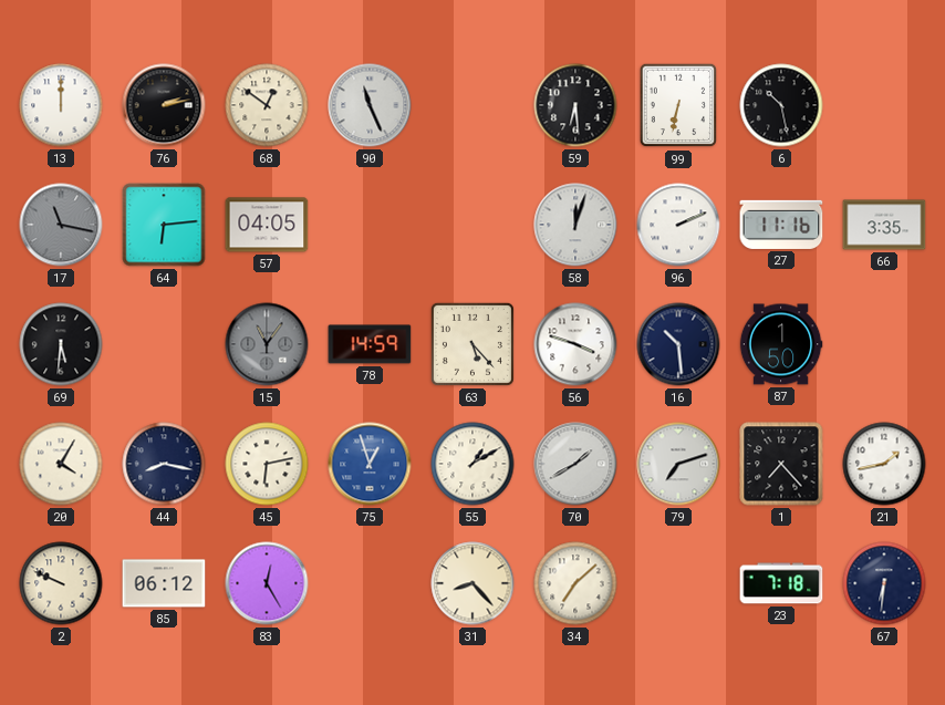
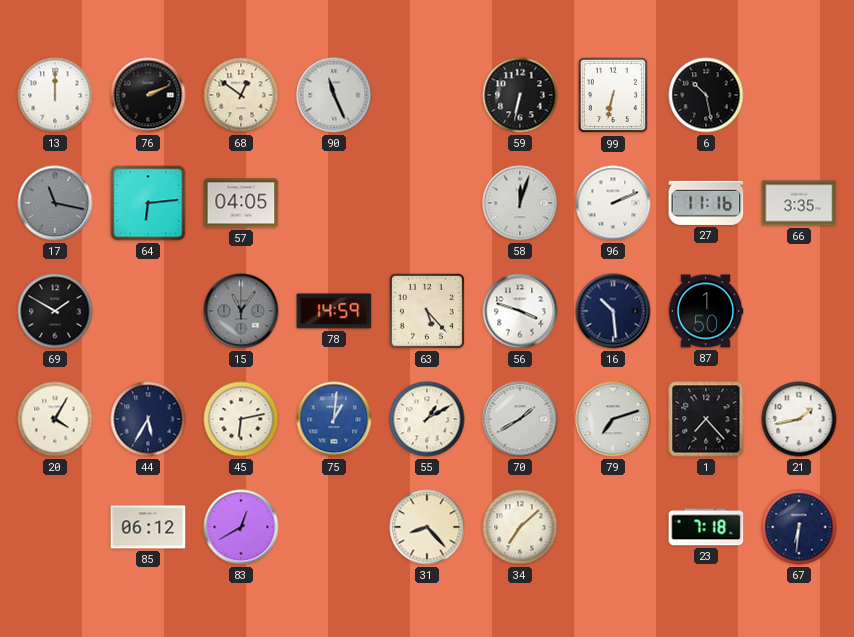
76: 2:13 -> 2:11 (148, 95)
59: 6:29 -> 6:32 (520, 95)
69: 5:31 -> 1:50 (55, 311)
44: 8:17 -> 5:35 (148, 419)
75: 12:57 -> 1:01 (334, 419)
2: 9:49 -> none (61, 583)
83: 12:25 -> 12:40 (241, 527)
